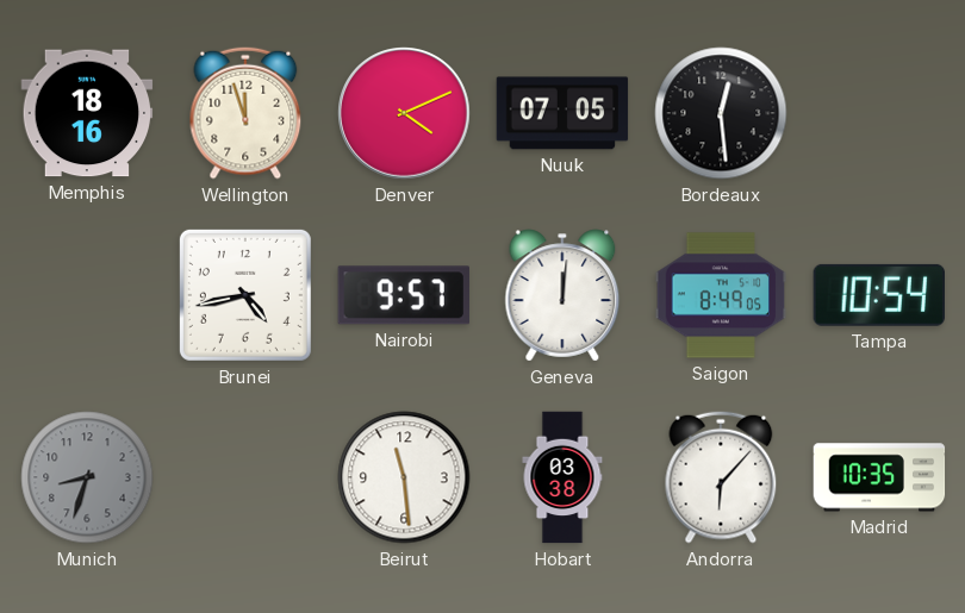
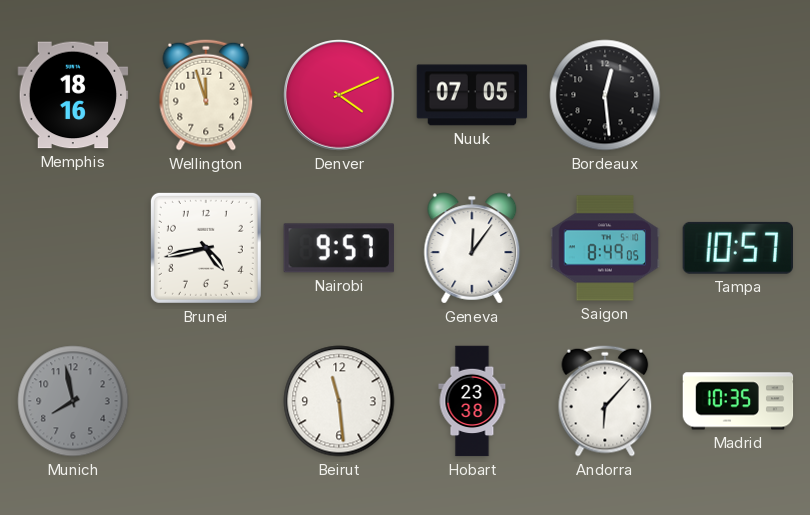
Geneva: 12:01 -> 12:06 (472, 248)
Tampa: 10:54 -> 10:57 (737, 248)
Munich: 8:33 -> 7:58 (73, 401)
Hobart: 03:38 -> 23:38 (472, 401)
